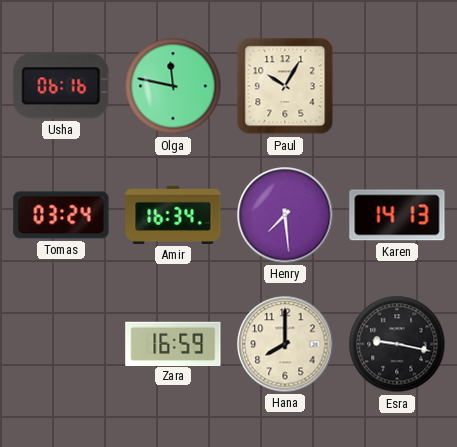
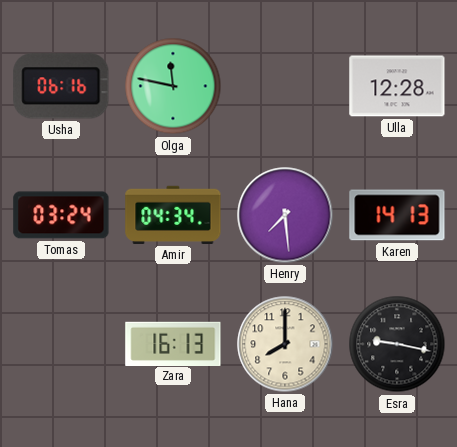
Paul: 10:05 -> none (285, 86)
Ulla: none -> 12:28 (397, 86)
Amir: 16:34 -> 04:34 (173, 215)
Zara: 16:59 -> 16:13 (173, 343)
